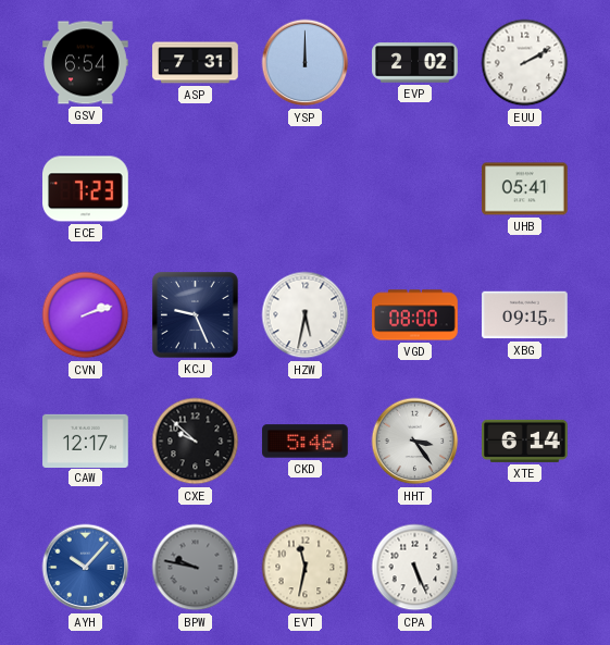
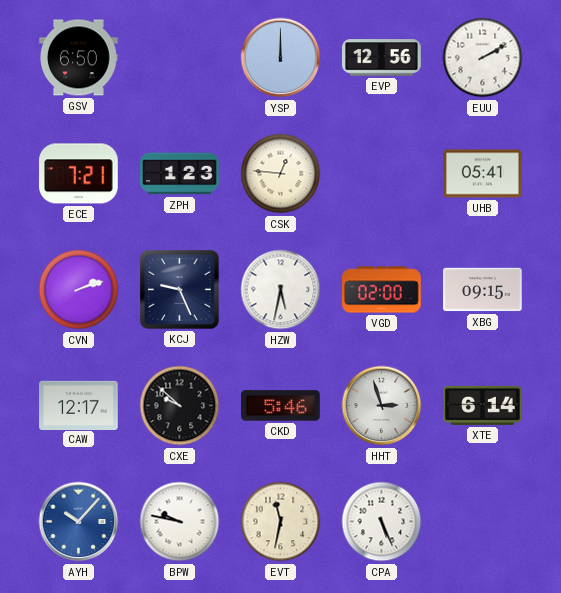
GSV: 6:54 -> 6:50 (79, 58)
ASP: 7:31 -> none (196, 63)
EVP: 2:02 -> 12:56 (382, 58)
ECE: 7:23 -> 7:21 (79, 174)
ZPH: none -> 1:23 (180, 174)
CSK: none -> 12:46 (281, 174)
VGD: 08:00 -> 02:00 (382, 290)
HHT: 3:24 -> 2:57 (382, 406)
BPW dial: grey -> white (180, 522)
